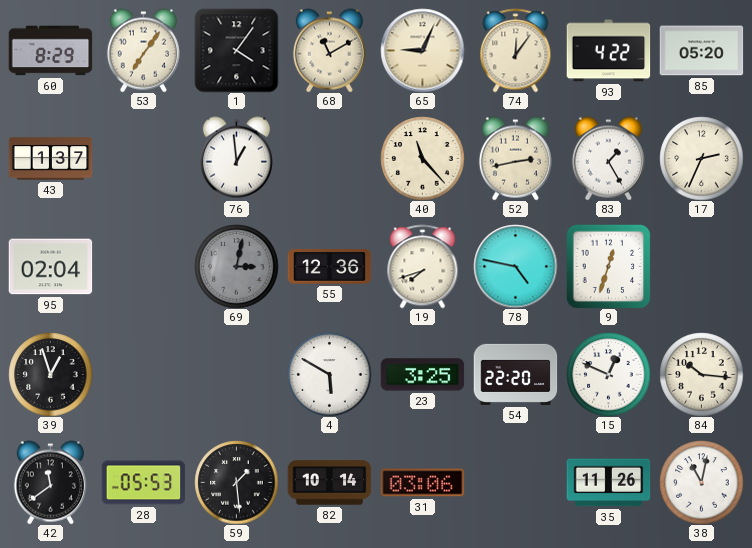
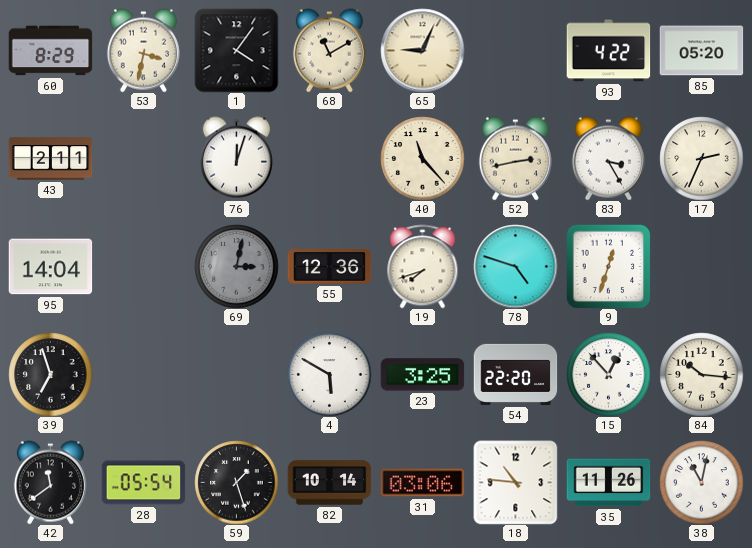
53: 7:06 -> 3:32 (143, 50)
74: 12:06 -> none (516, 50)
43: 1:37 -> 2:11 (50, 159)
76: 12:59 -> 12:03 (236, 158)
83: 1:25 -> 3:25 (608, 158)
95: 02:04 -> 14:04 (50, 267)
78: 4:47 -> 4:48 (515, 266)
39: 12:57 -> 6:57 (50, 374)
15: 12:49 -> 12:53 (608, 374)
28: 05:53 -> 05:54 (143, 483)
59: 1:29 -> 1:27 (236, 482)
18: none -> 10:46 (515, 482)
